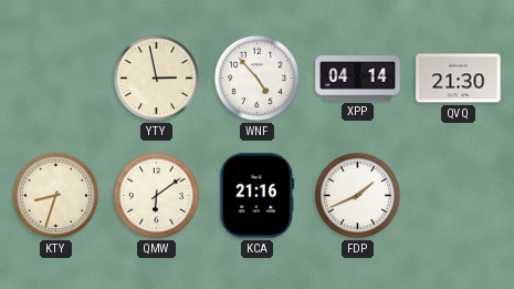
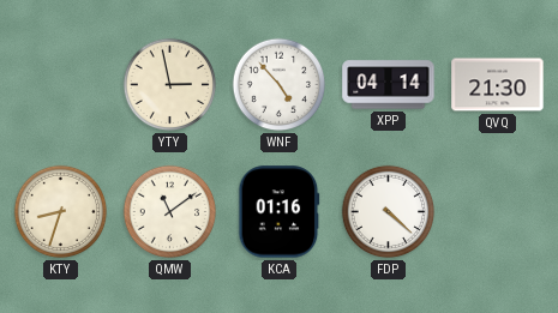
QMW: 6:09 -> 11:09 (170, 212)
KCA: 21:16 -> 01:16 (280, 212)
FDP: 1:41 -> 4:22 (389, 212)
